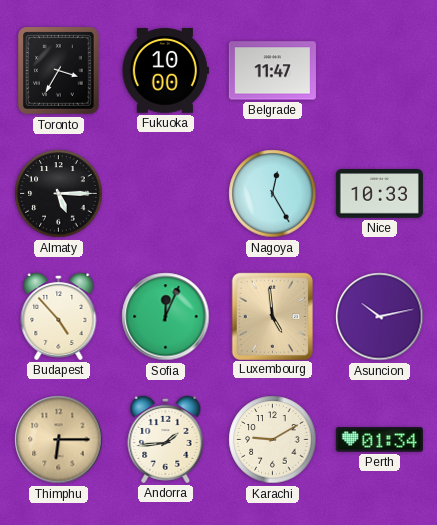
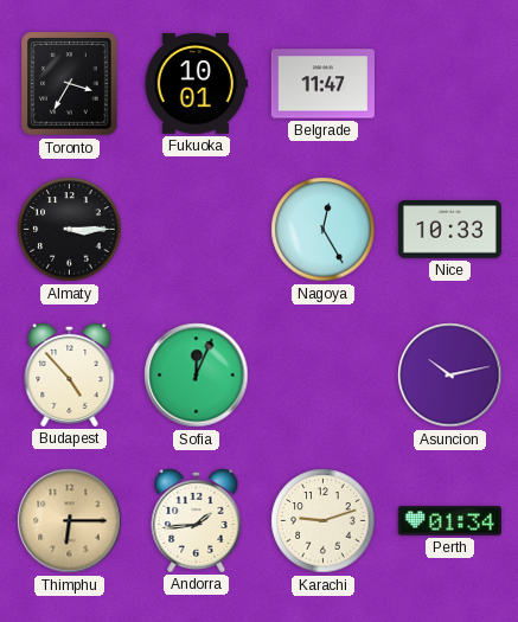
Fukuoka: 10:00 -> 10:01 (196, 84)
Almaty: 5:15 -> 3:15 (70, 230)
Luxembourg: 4:59 -> none (272, 316)
Karachi: 9:10 -> 9:12 (324, 521)
